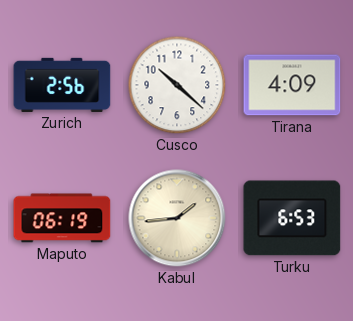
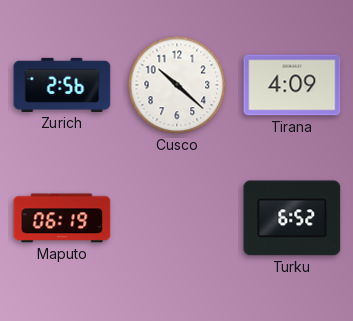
Kabul: 1:44 -> none (177, 218)
Turku: 6:53 -> 6:52 (292, 218)
